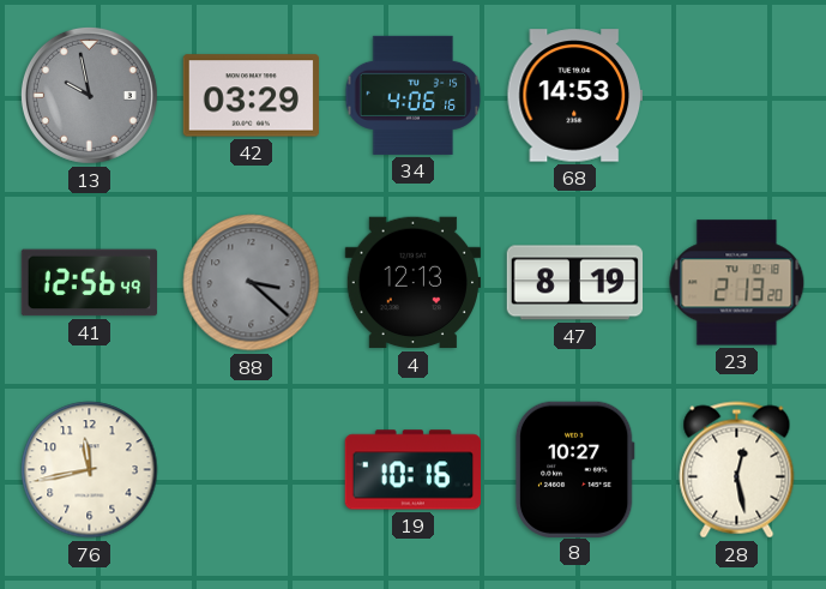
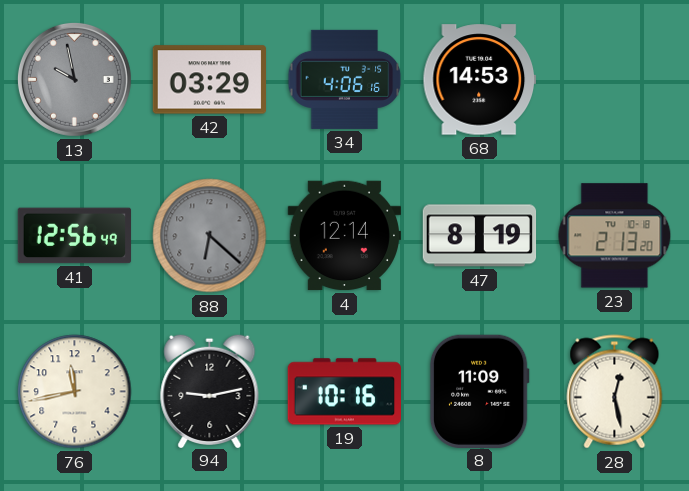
88: 3:22 -> 6:22 (210, 236)
4: 12:13 -> 12:14 (345, 236)
94: none -> 9:13 (210, 390)
8: 10:27 -> 11:09 (479, 391)
